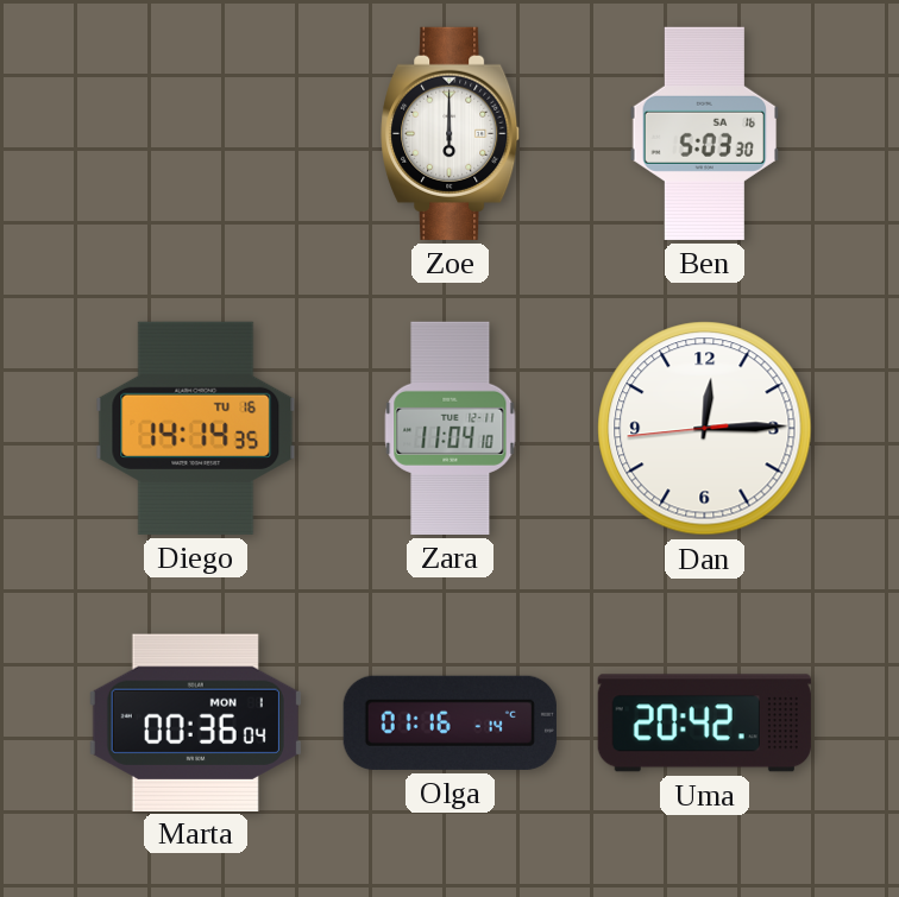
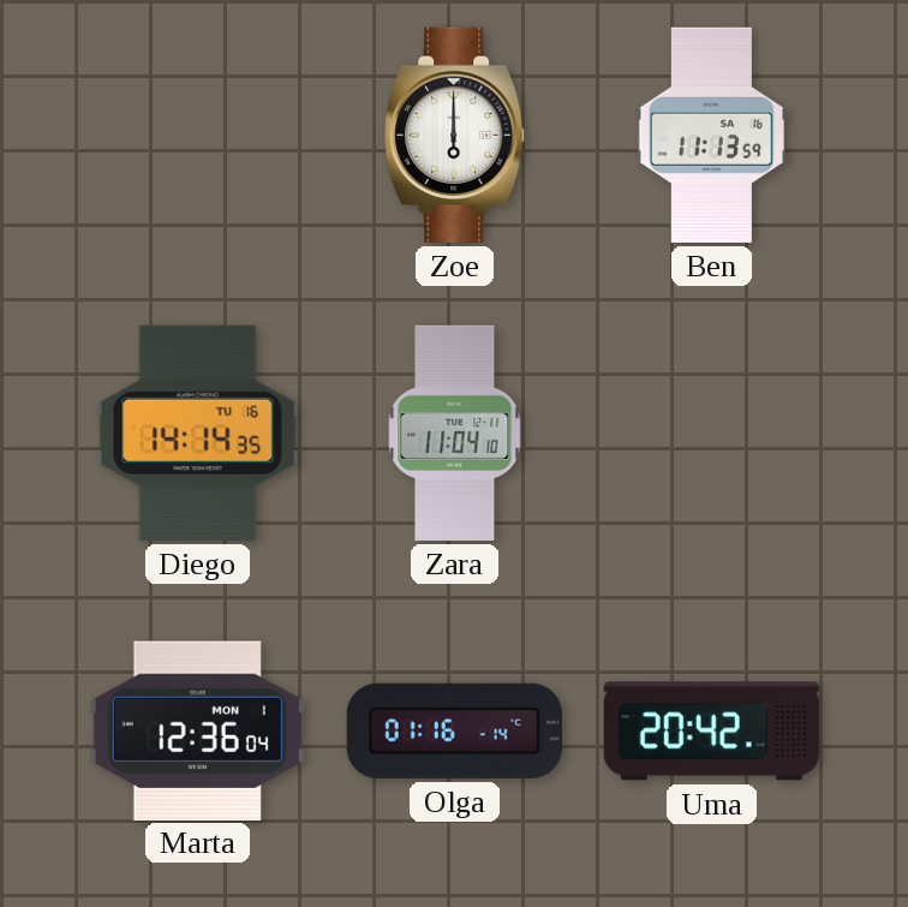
Ben: 5:03 -> 11:13 (712, 135)
Dan: 12:14 -> none (705, 429)
Marta: 00:36 -> 12:36 (197, 730)
